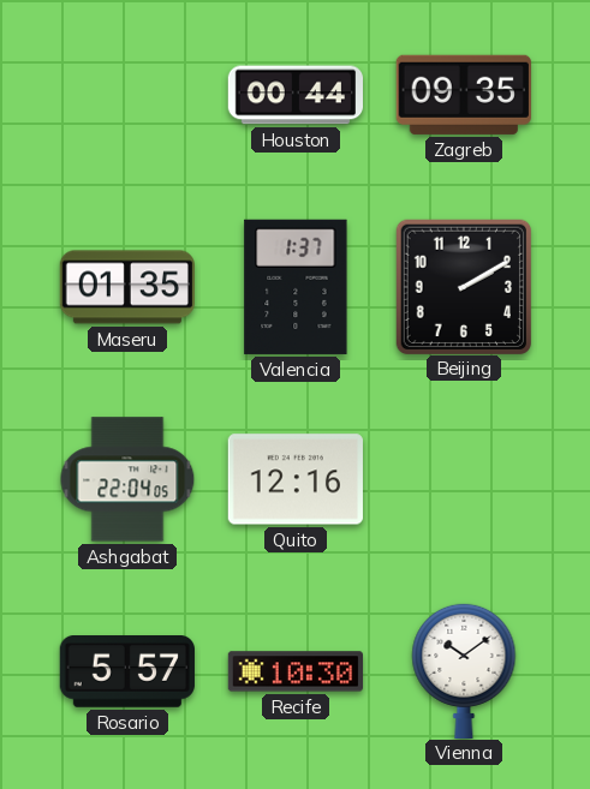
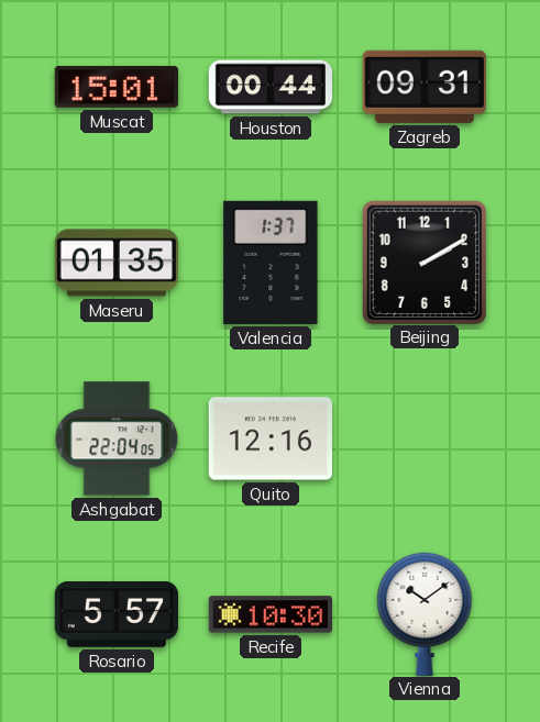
Muscat: none -> 15:01 (117, 87)
Zagreb: 09:35 -> 09:31 (425, 87)
